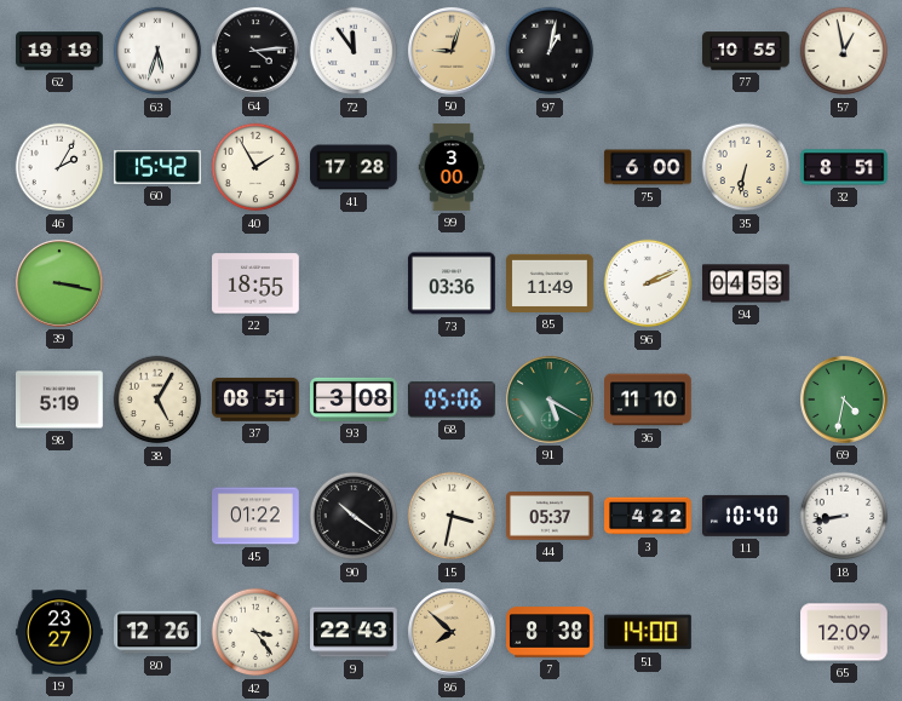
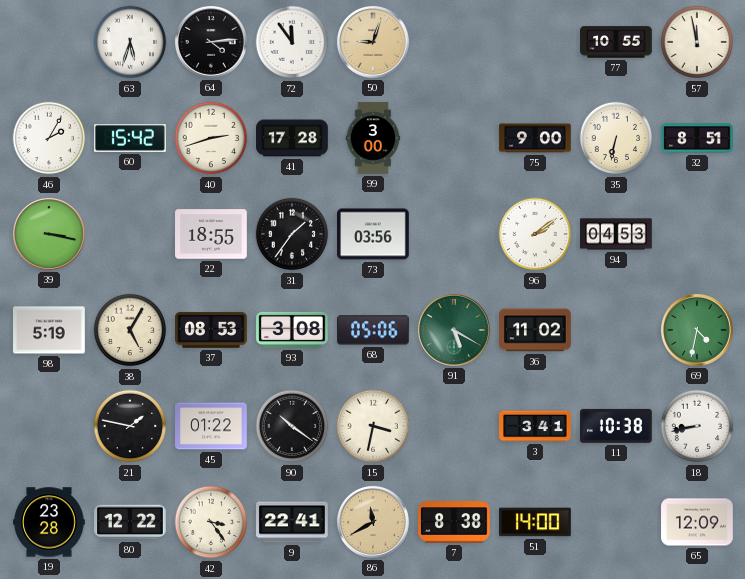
62: 19:19 -> none (59, 51)
97: 1:02 -> none (550, 51)
57: 12:58 -> 11:58 (697, 42)
40: 1:55 -> 2:42 (211, 138)
75: 6:00 -> 9:00 (535, 138)
31: none -> 1:36 (292, 234)
73: 03:36 -> 03:56 (374, 234)
85: 11:49 -> none (550, 283)
96: 2:11 -> 2:09 (535, 234)
37: 08:51 -> 08:53 (211, 330)
36: 11:10 -> 11:02 (535, 330)
21: none -> 1:47 (130, 426)
44: 05:37 -> none (550, 516)
3: 4:22 -> 3:41 (535, 426)
11: 10:40 -> 10:38 (617, 426)
19: 23:27 -> 23:28 (49, 522)
80: 12:26 -> 12:22 (130, 522)
9: 22:43 -> 22:41 (292, 522)
86: 7:52 -> 11:40 (373, 522)
